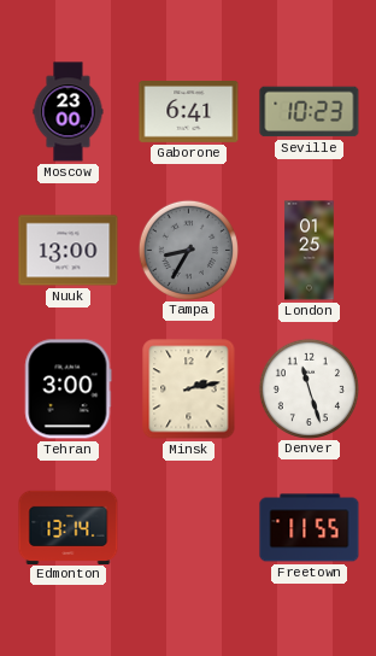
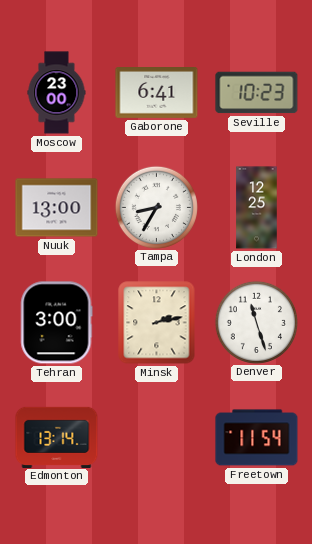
Tampa dial: grey -> white (156, 207)
London: 01:25 -> 12:25 (257, 208)
Freetown: 11:55 -> 11:54 (257, 438)
